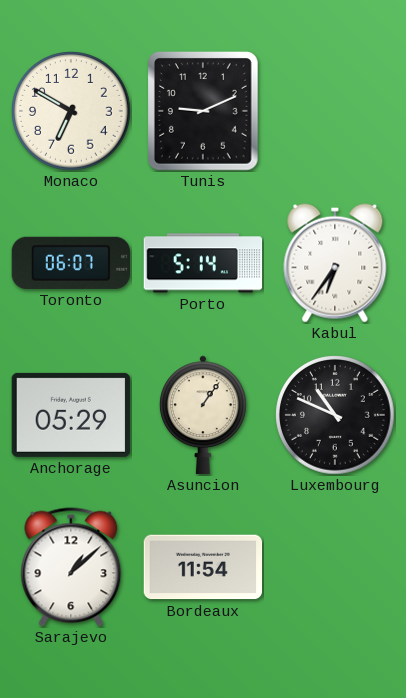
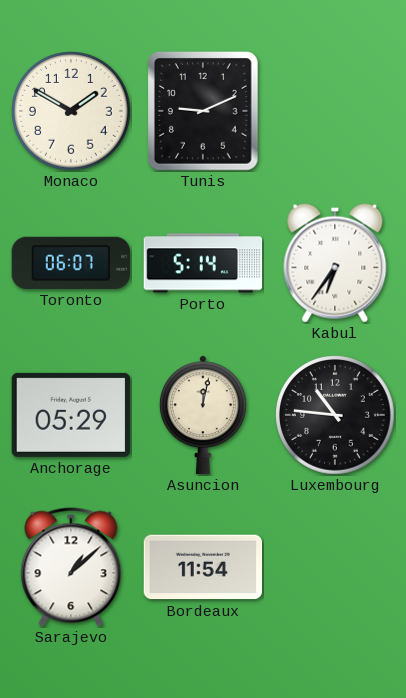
Monaco: 6:50 -> 1:50 (71, 111)
Asuncion: 1:06 -> 12:02 (203, 415)
Luxembourg: 10:49 -> 10:46 (335, 415)
